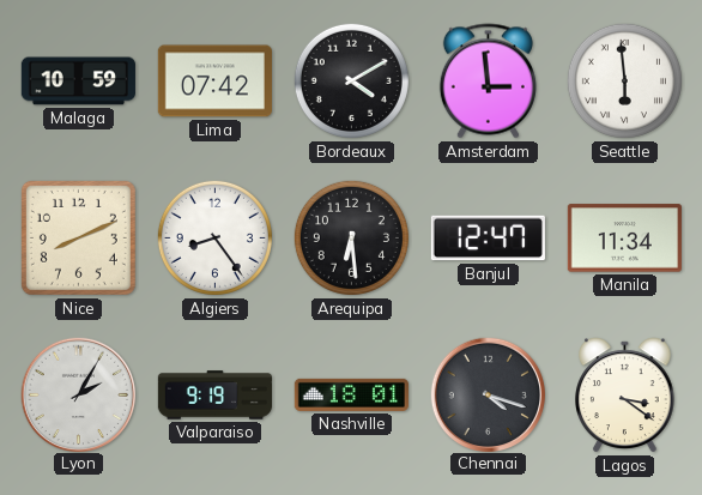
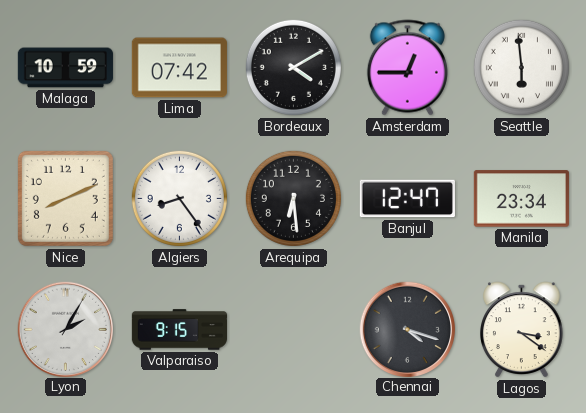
Amsterdam: 2:59 -> 12:45 (407, 68)
Manila: 11:34 -> 23:34 (521, 199)
Valparaiso: 9:19 -> 9:15 (179, 330)
Nashville: 18:01 -> none (351, 394)
